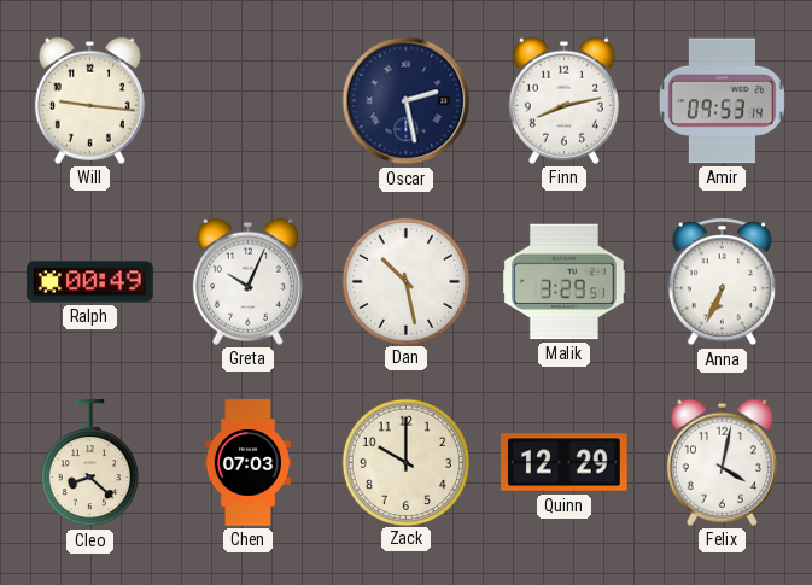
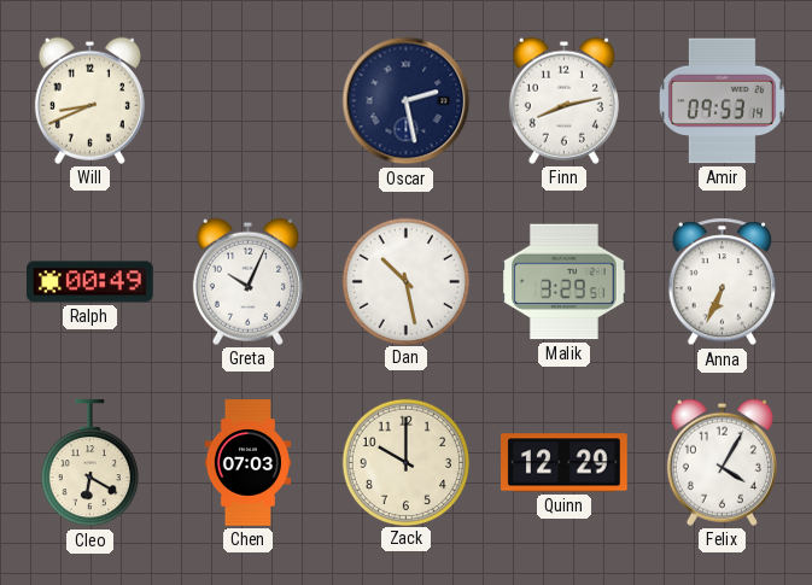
Will: 9:16 -> 8:41 (89, 100)
Cleo: 8:22 -> 6:20 (89, 463)
Felix: 4:02 -> 4:05 (722, 462)
